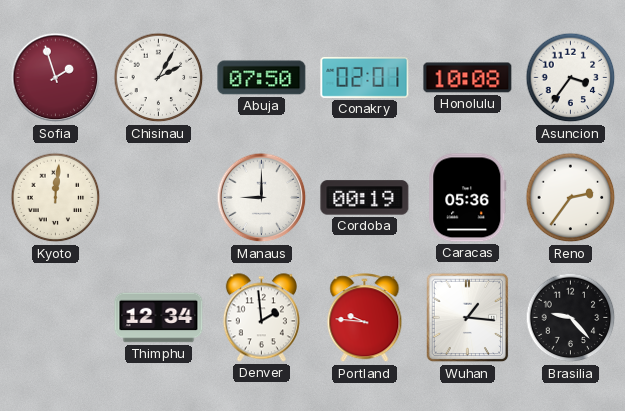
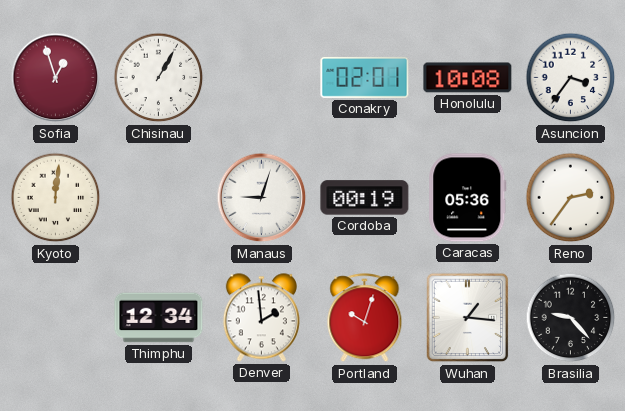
Sofia: 1:57 -> 12:57 (56, 78)
Chisinau: 2:05 -> 1:05 (159, 78)
Abuja: 07:50 -> none (262, 78)
Manaus: 9:00 -> 9:03 (262, 198)
Portland: 9:46 -> 10:03 (365, 318)
